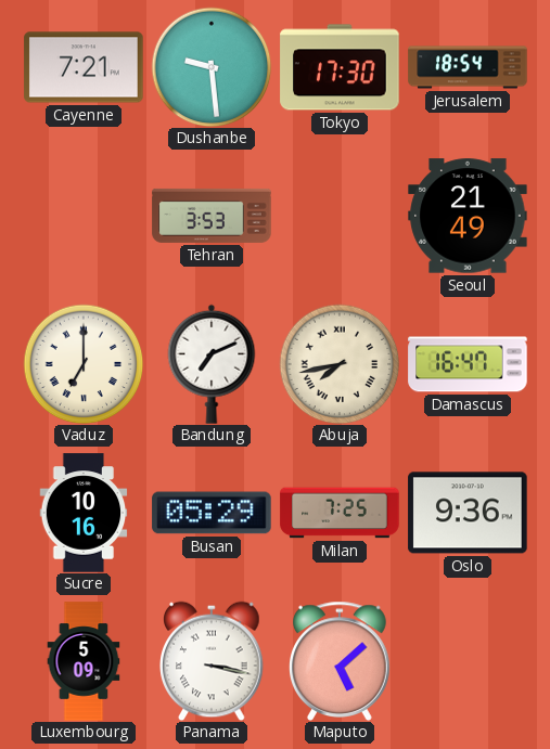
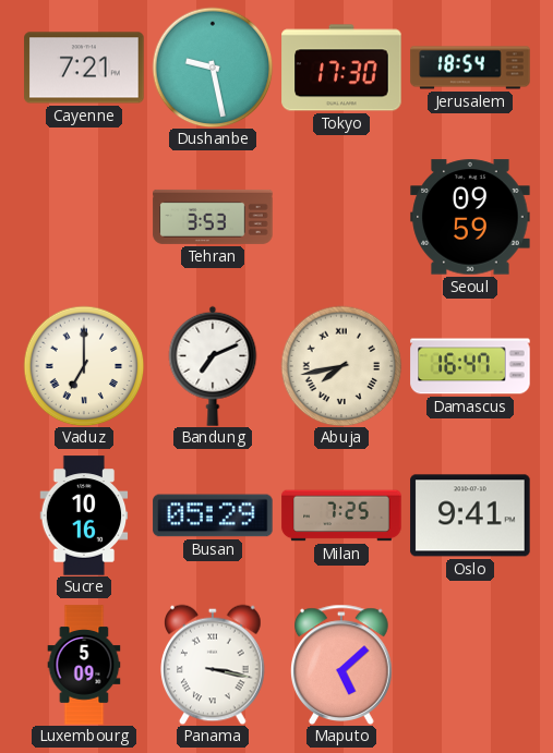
Dushanbe: 9:29 -> 9:28 (213, 68)
Seoul: 21:49 -> 09:59 (470, 217)
Oslo: 9:36 -> 9:41 (470, 515)
